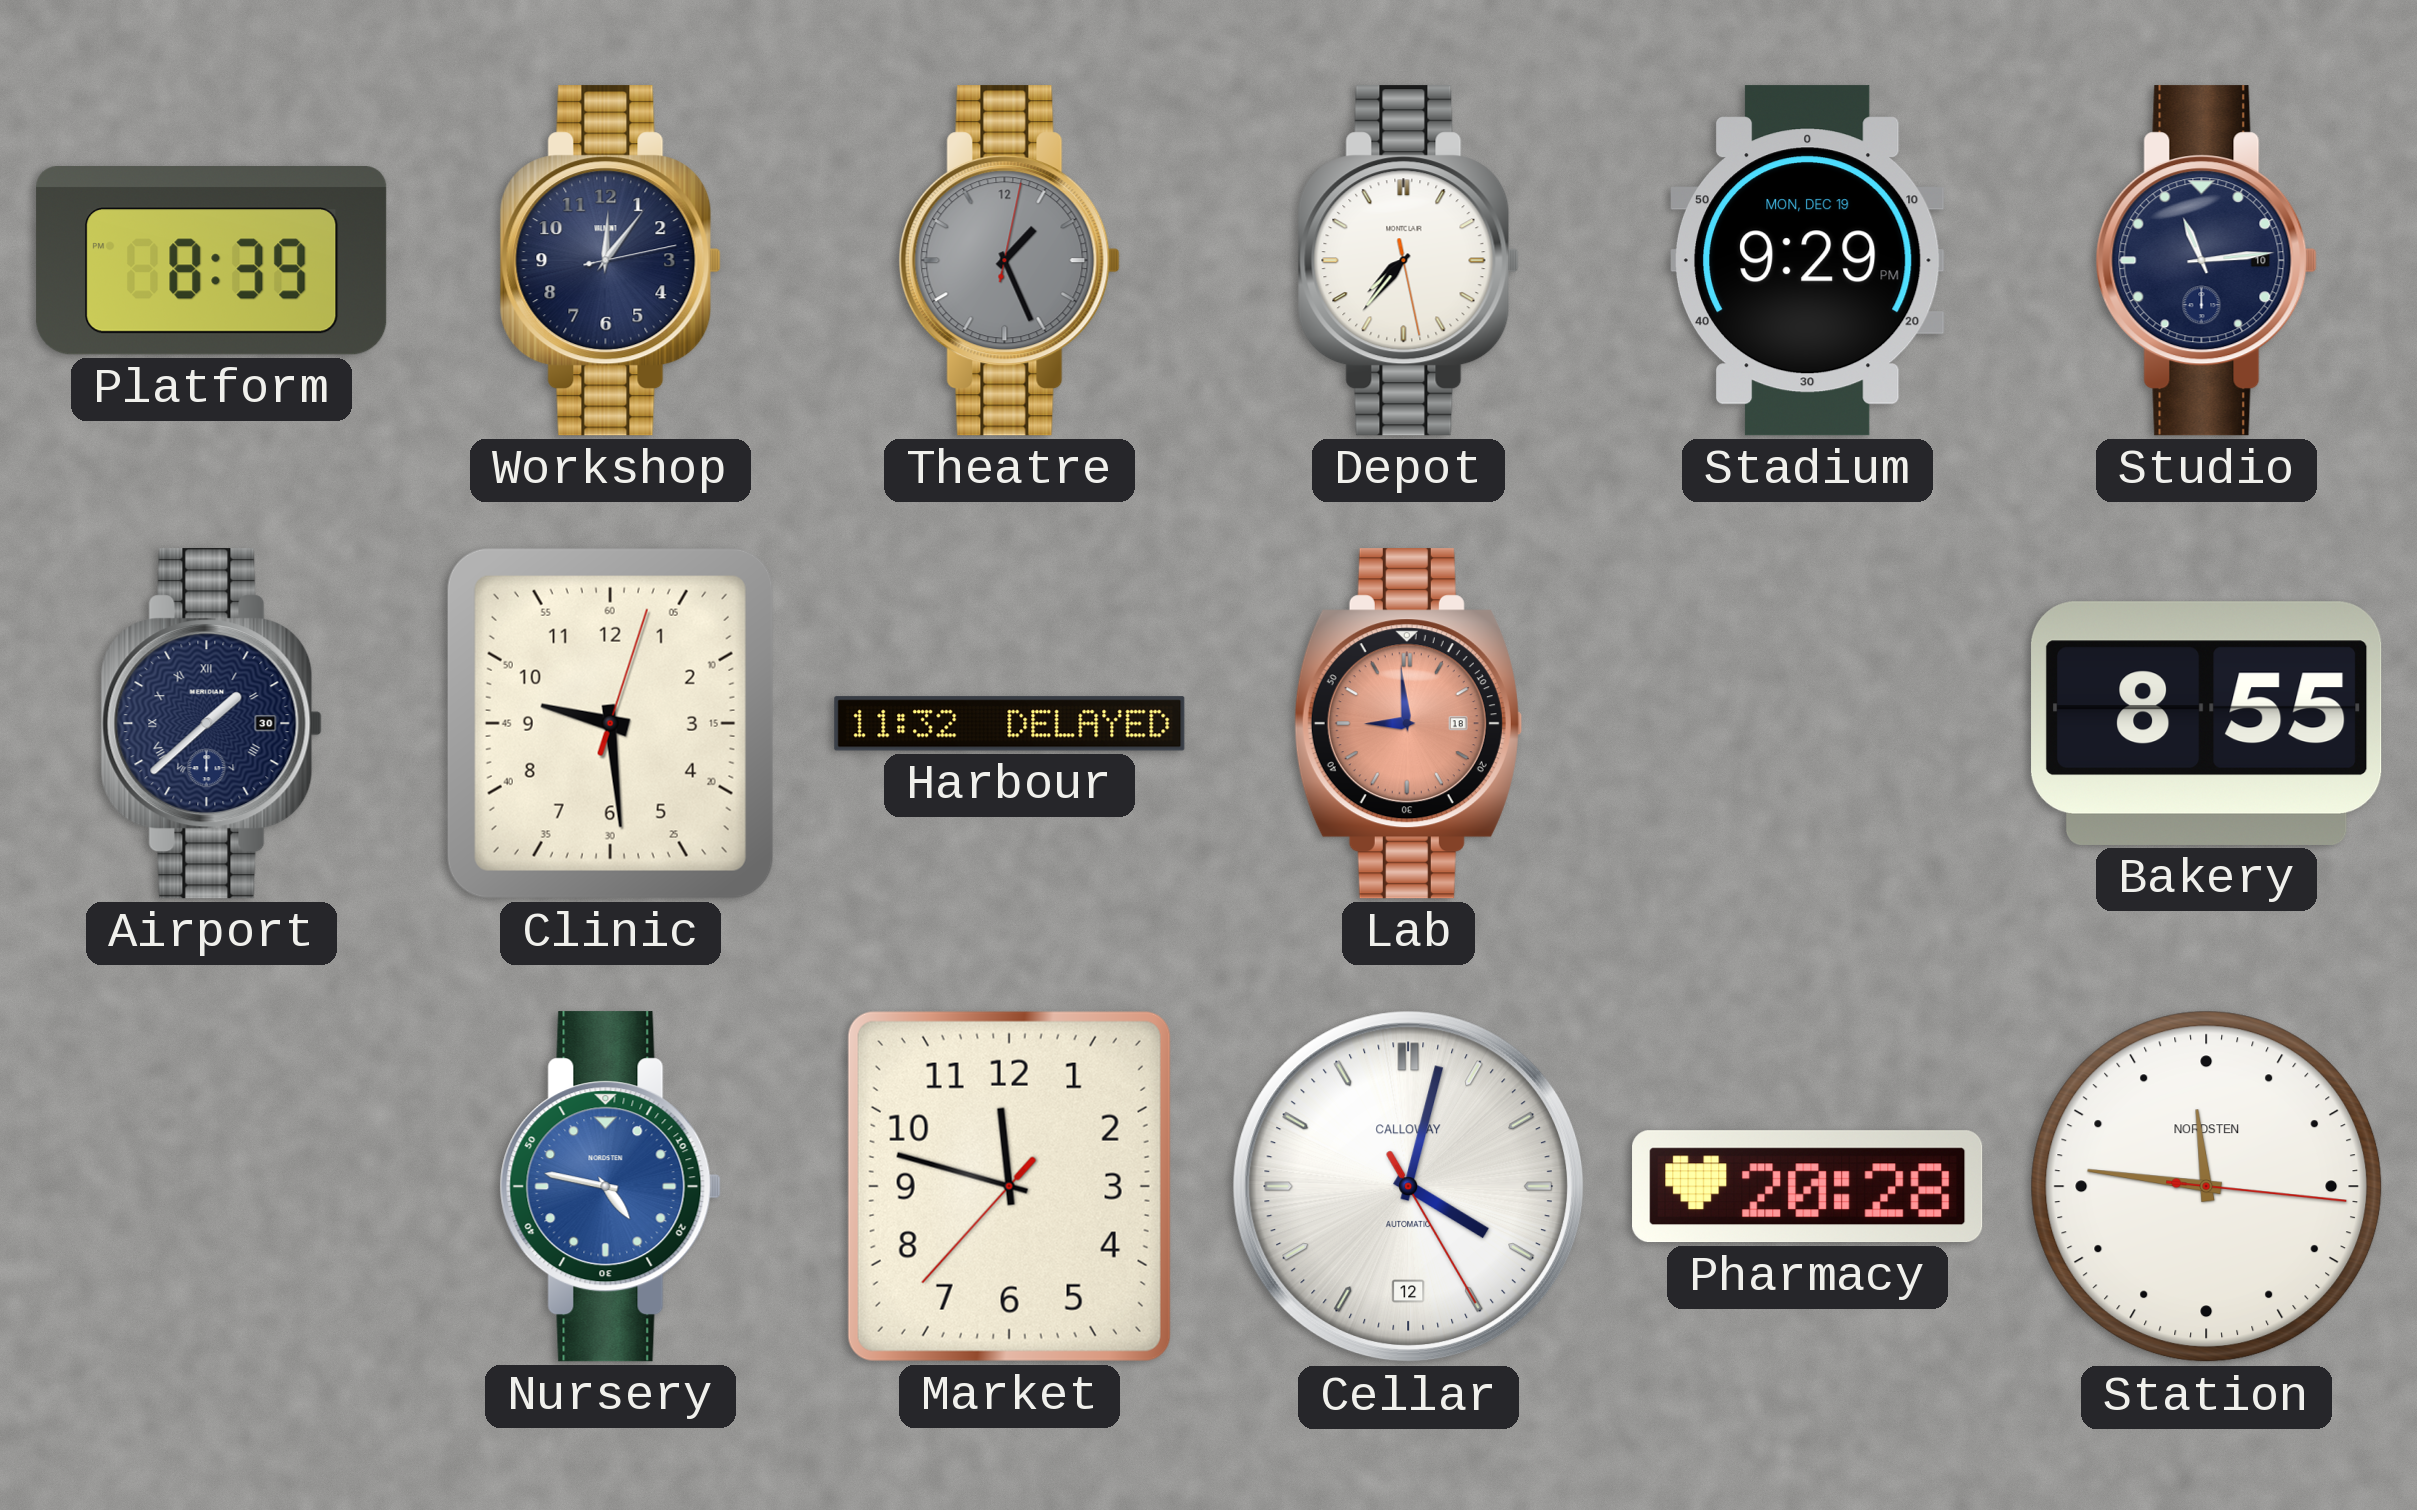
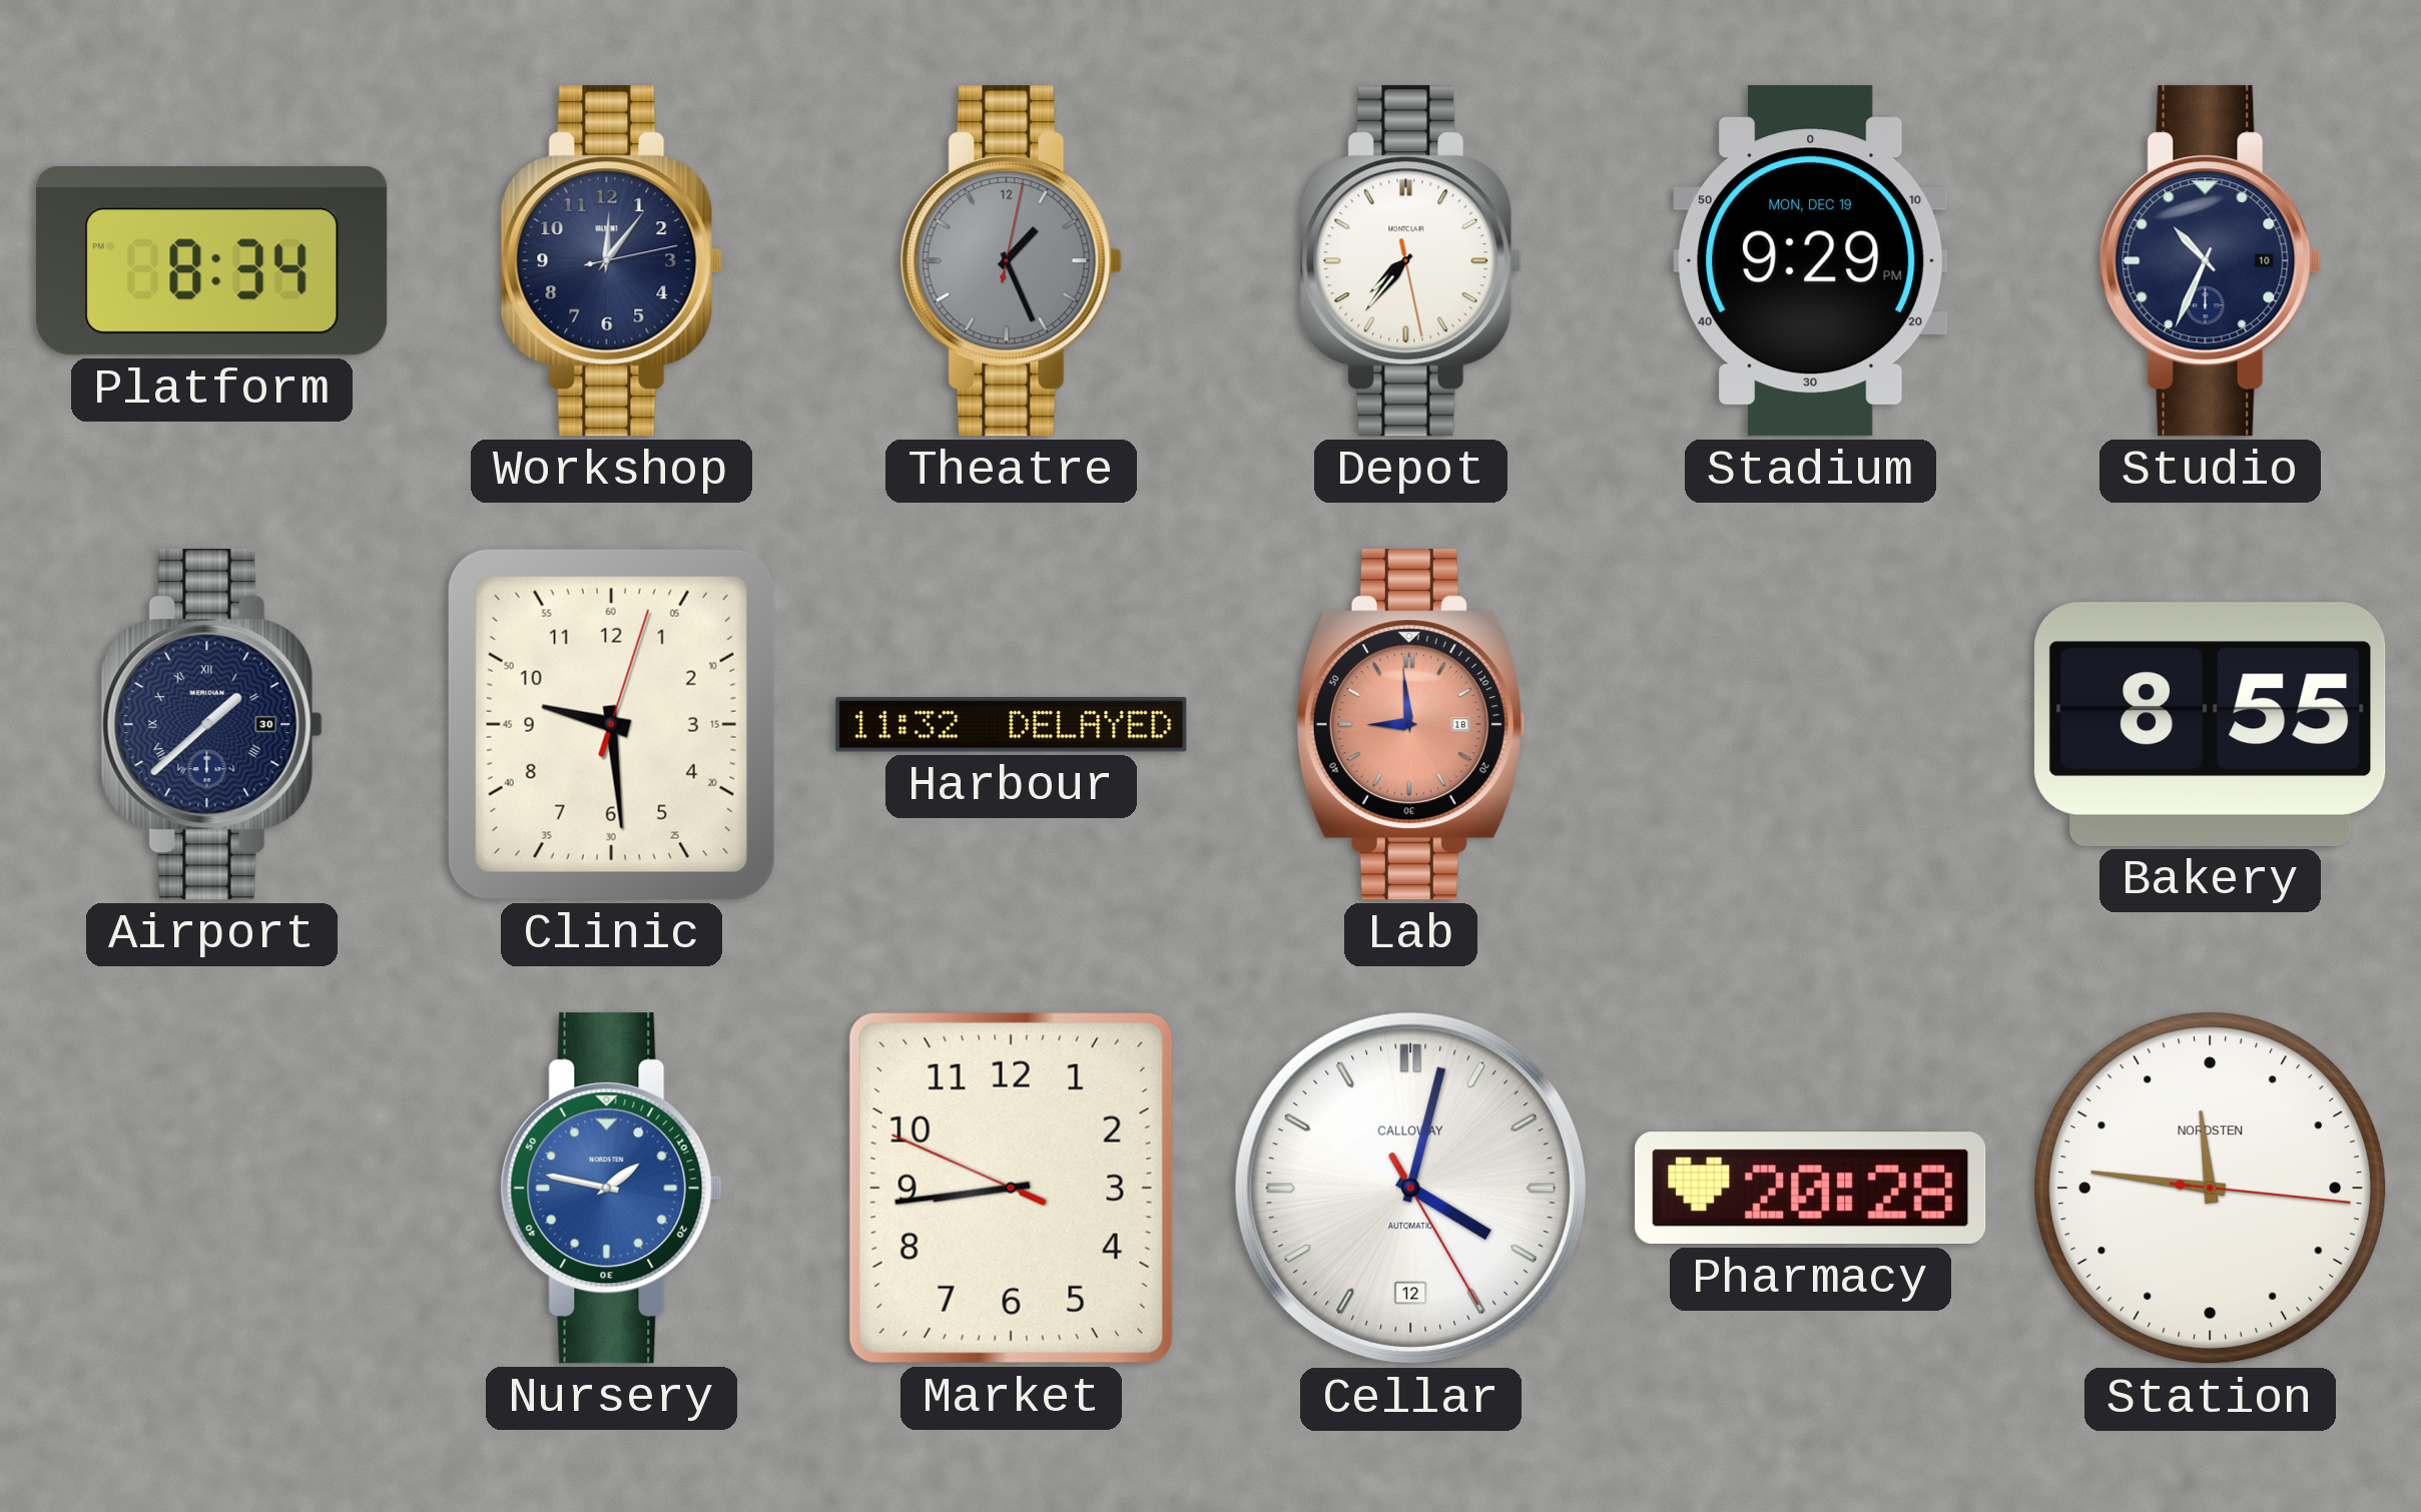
Platform: 8:39 -> 8:34 (212, 261)
Studio: 11:14 -> 10:34 (2210, 261)
Nursery: 4:47 -> 1:47 (611, 1189)
Market: 11:47 -> 8:43 (1011, 1188)
